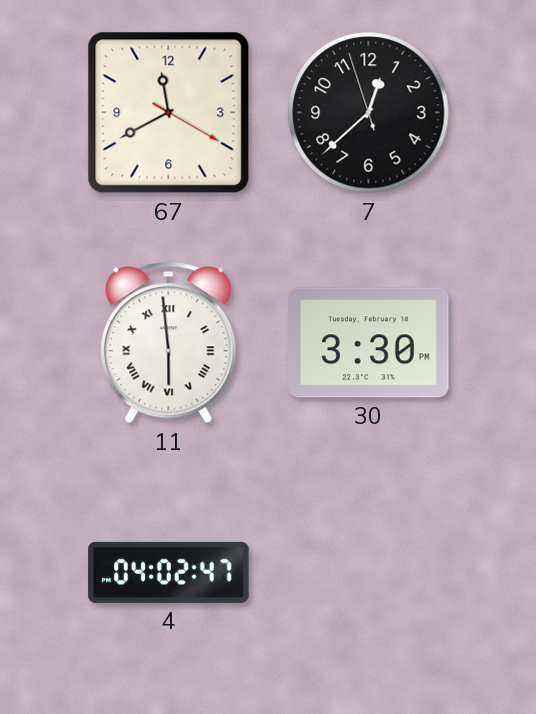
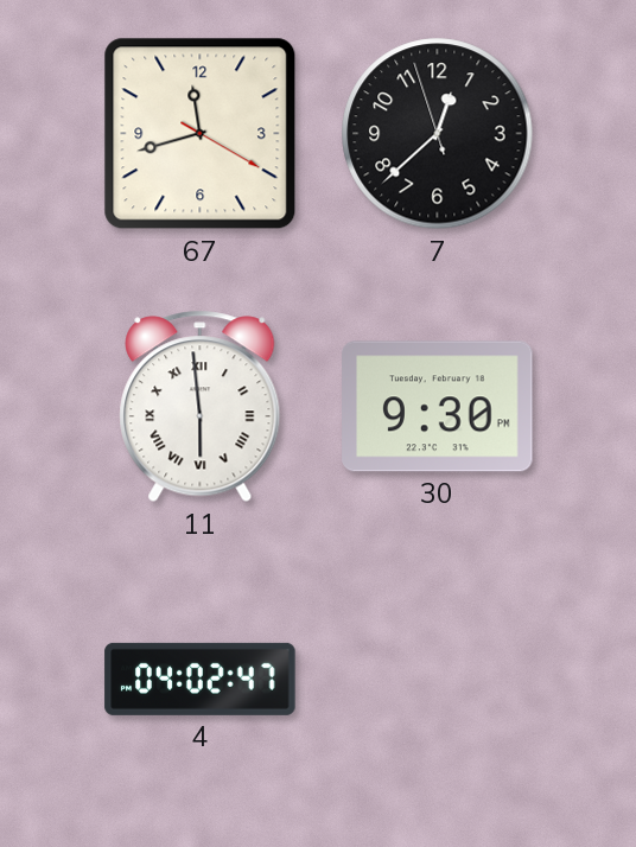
67: 11:40 -> 11:42 (201, 134)
30: 3:30 -> 9:30 (438, 407)
